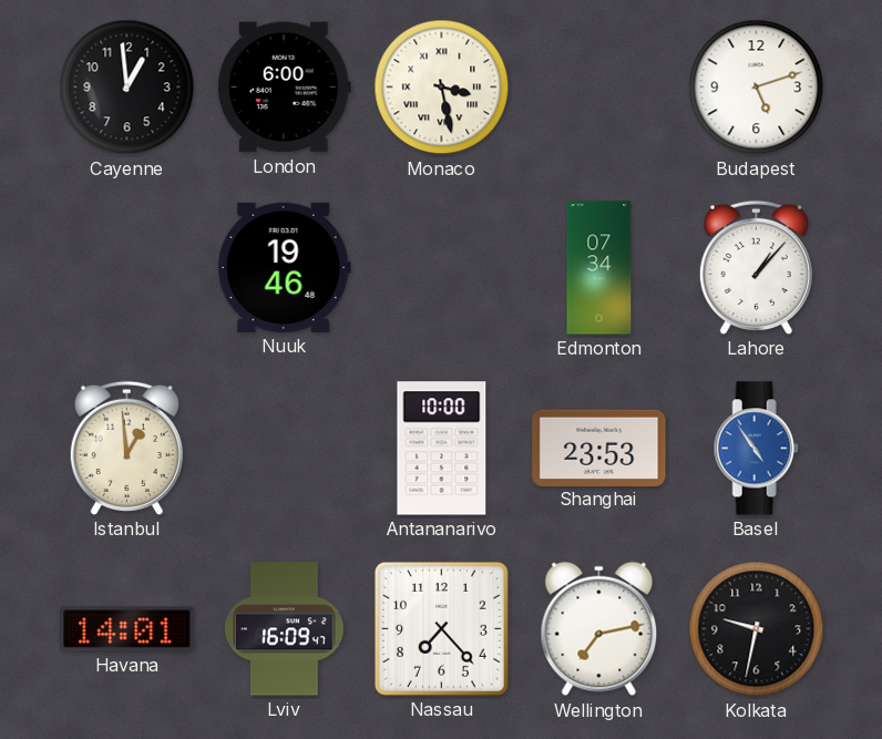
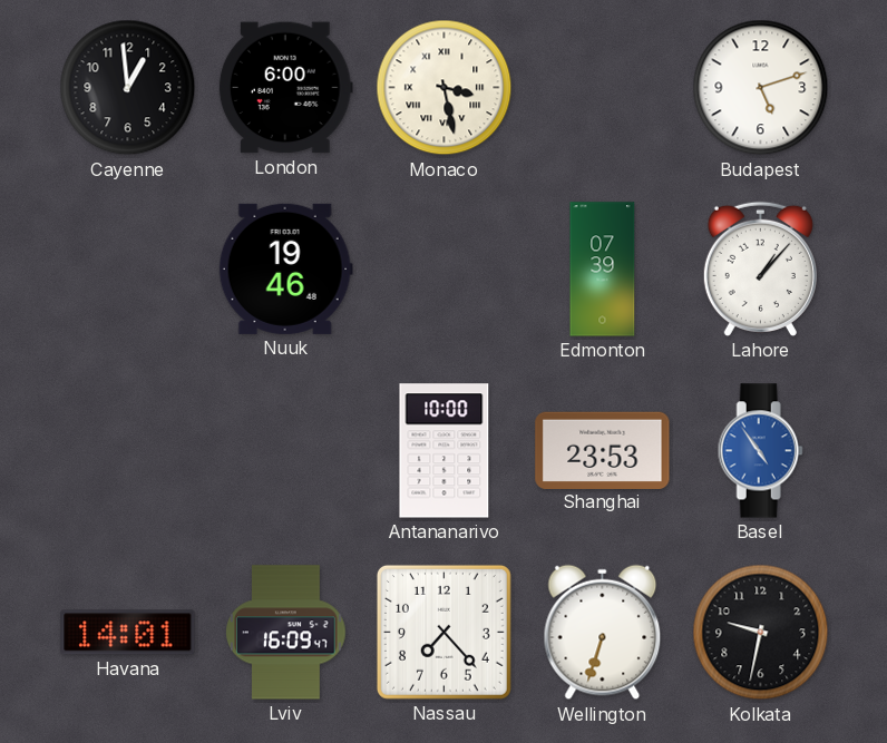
Edmonton: 07:34 -> 07:39 (603, 270)
Istanbul: 12:59 -> none (126, 448)
Wellington: 7:13 -> 6:33 (603, 633)
